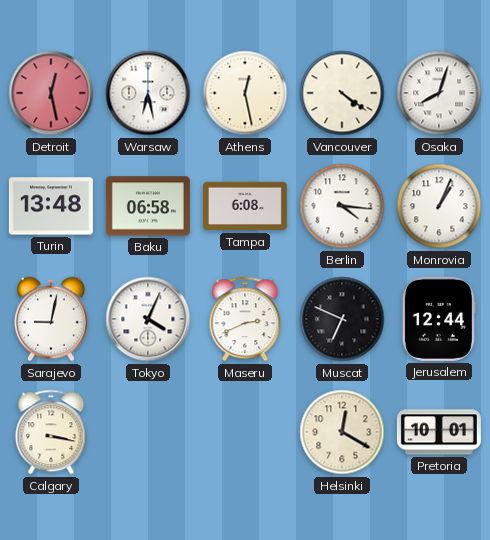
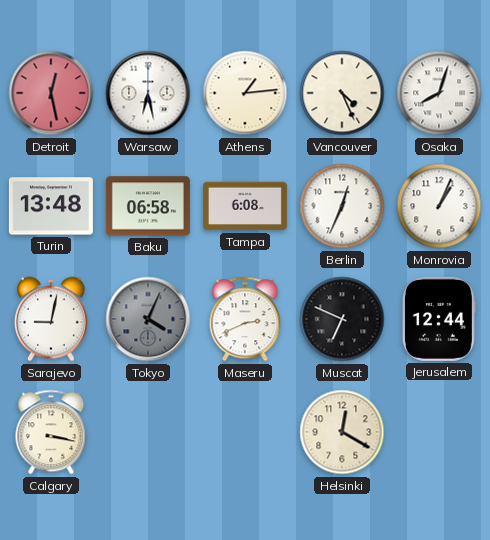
Athens: 12:28 -> 1:14 (245, 93)
Vancouver: 4:21 -> 4:26 (342, 93)
Berlin: 4:16 -> 12:34 (342, 206)
Tokyo dial: white -> grey (148, 319)
Pretoria: 10:01 -> none (439, 432)
